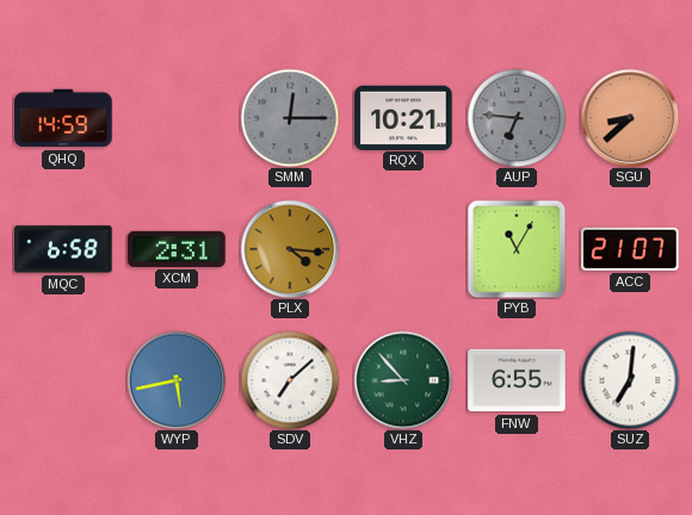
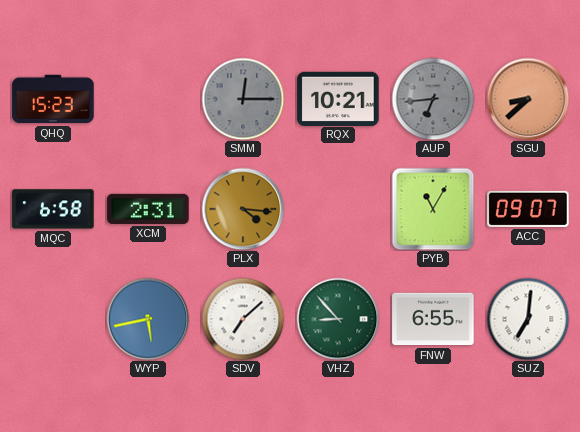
QHQ: 14:59 -> 15:23 (53, 99)
AUP: 6:46 -> 6:44 (433, 99)
ACC: 21:07 -> 09:07 (528, 209)
